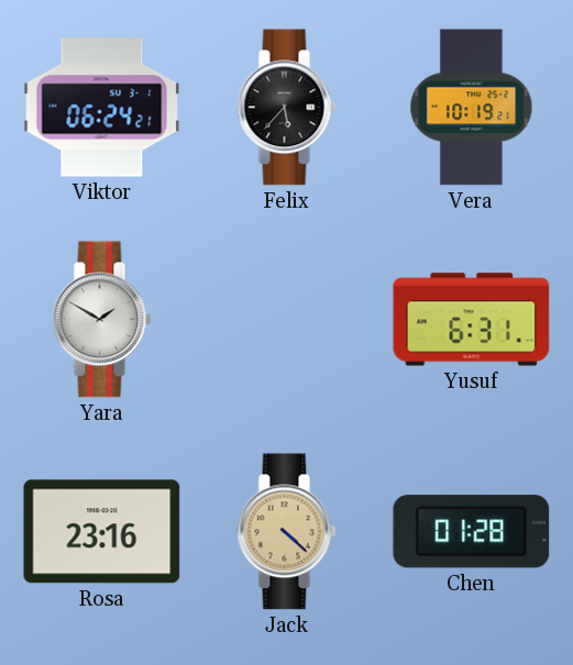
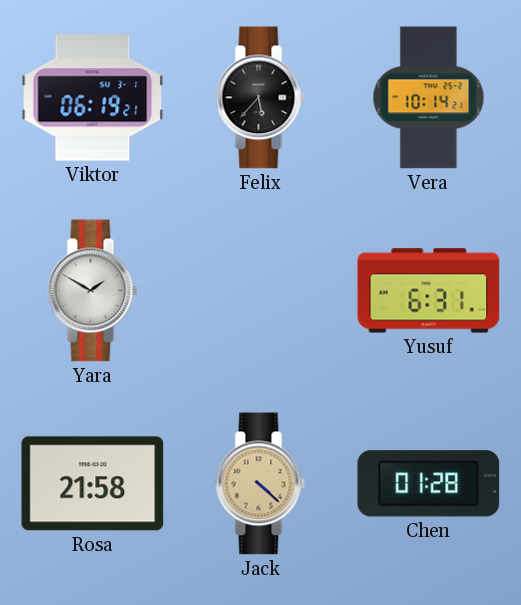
Viktor: 06:24 -> 06:19 (93, 98)
Vera: 10:19 -> 10:14 (429, 98)
Rosa: 23:16 -> 21:58 (93, 484)
